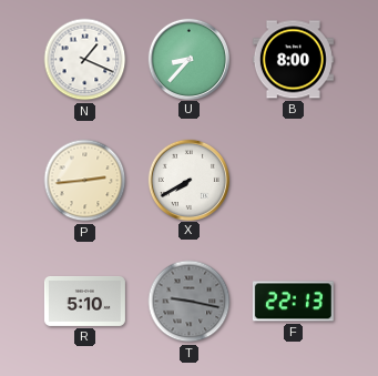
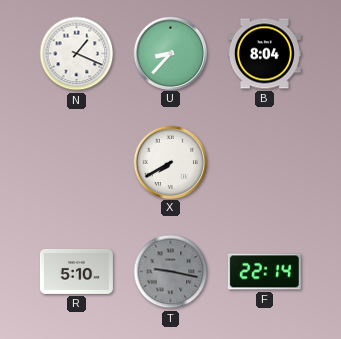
B: 8:00 -> 8:04 (264, 54)
P: 2:44 -> none (85, 181)
F: 22:13 -> 22:14 (264, 272)
